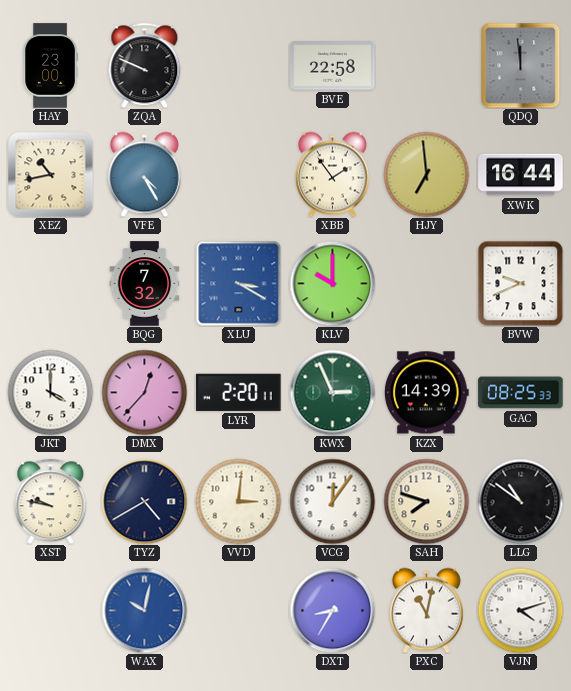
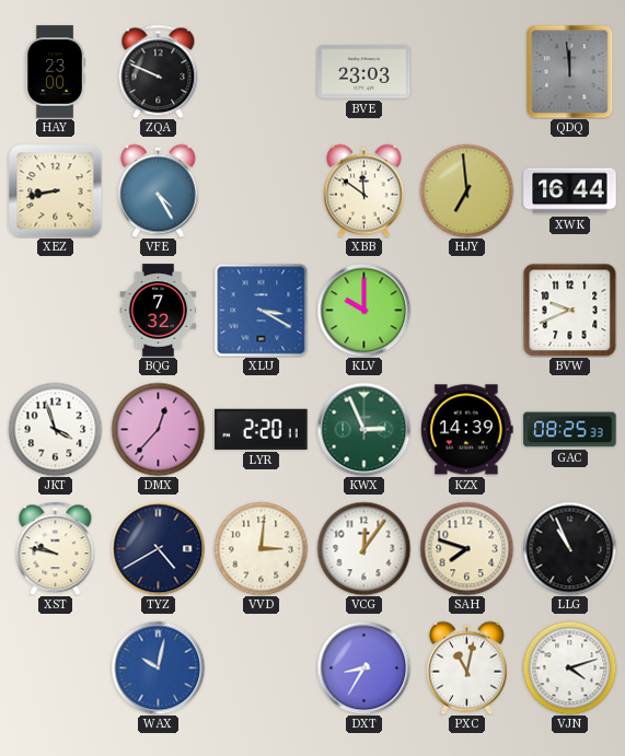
BVE: 22:58 -> 23:03 (364, 72)
XEZ: 10:43 -> 8:43 (55, 191)
XBB: 1:54 -> 11:51 (363, 190)
JKT: 4:00 -> 3:57 (55, 429)
LLG: 10:51 -> 10:56 (569, 548)
